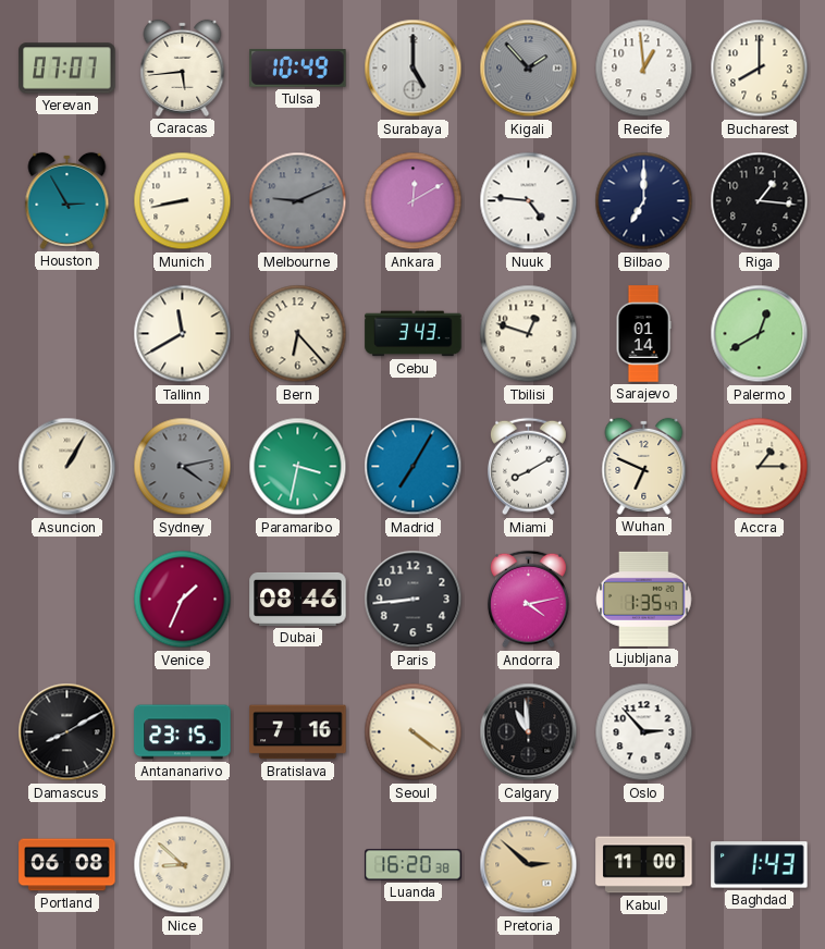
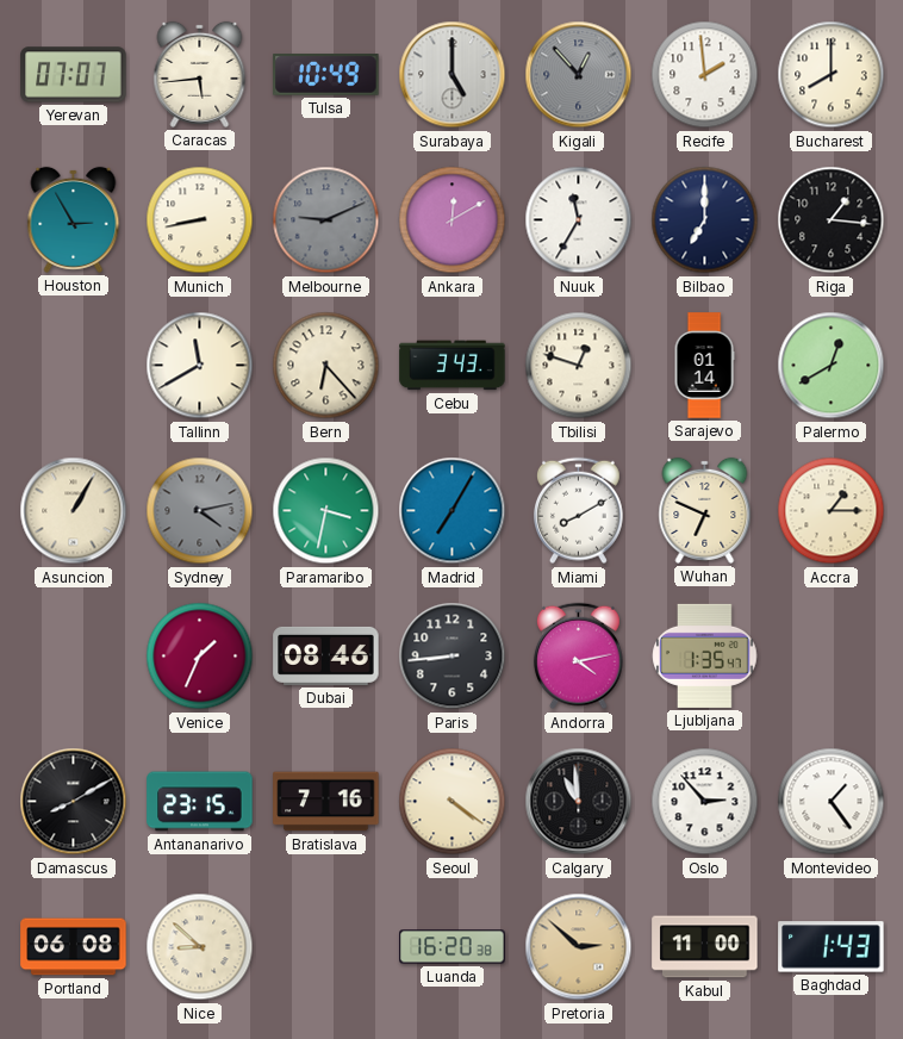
Kigali: 1:53 -> 12:53 (579, 75)
Recife: 12:59 -> 1:59 (705, 75)
Nuuk: 4:46 -> 11:35 (579, 220)
Montevideo: none -> 1:24 (832, 802)
